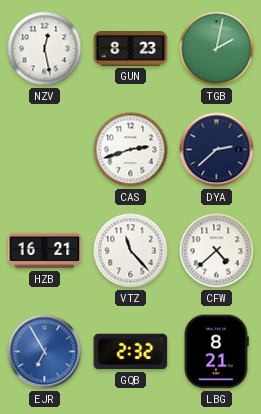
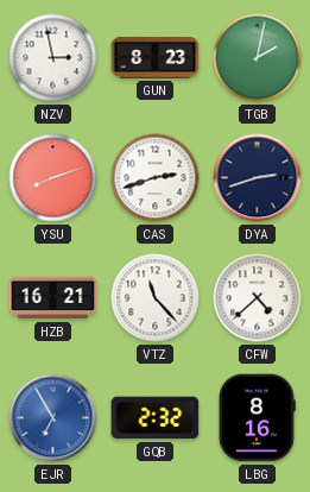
NZV: 12:28 -> 2:58 (53, 58)
YSU: none -> 8:12 (53, 178)
DYA: 2:38 -> 2:42 (258, 178)
LBG: 8:21 -> 8:16 (258, 418)
